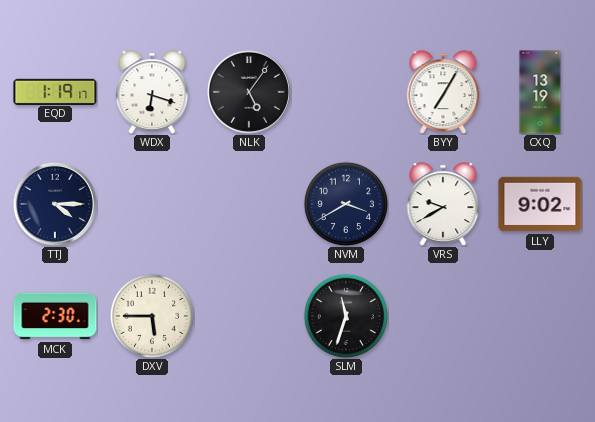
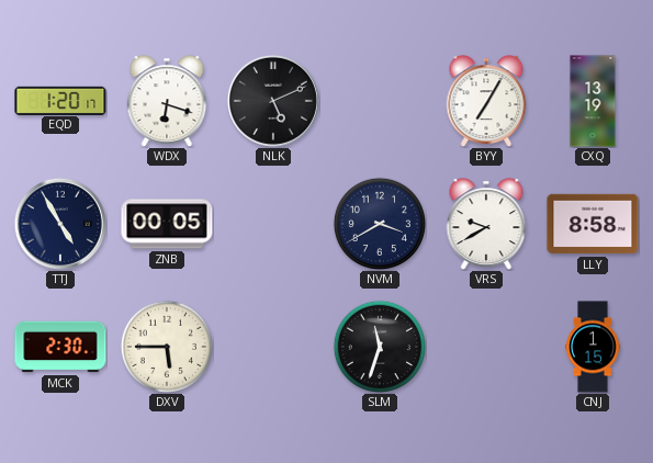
EQD: 1:19 -> 1:20 (60, 100)
NLK: 5:06 -> 5:11 (273, 101)
TTJ: 4:15 -> 4:55 (60, 224)
ZNB: none -> 00:05 (167, 224)
LLY: 9:02 -> 8:58 (593, 224)
CNJ: none -> 1:15 (593, 347)
